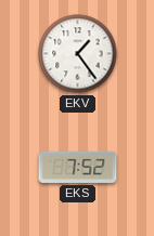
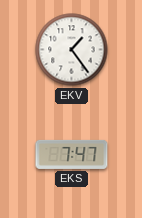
EKS: 7:52 -> 7:47 (72, 154)
